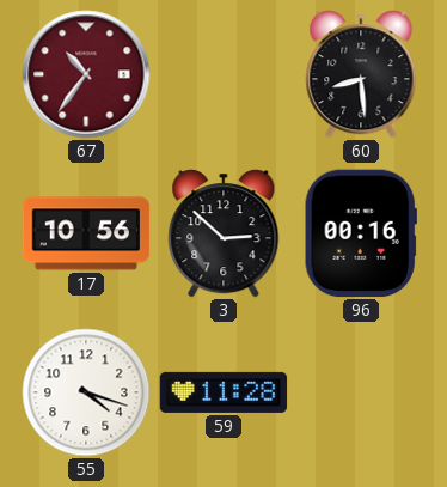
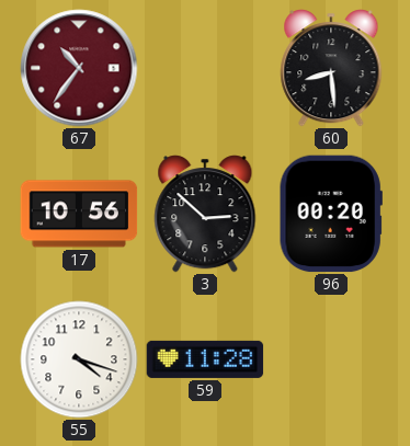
96: 00:16 -> 00:20 (331, 214)
